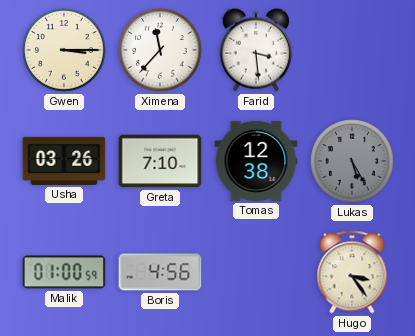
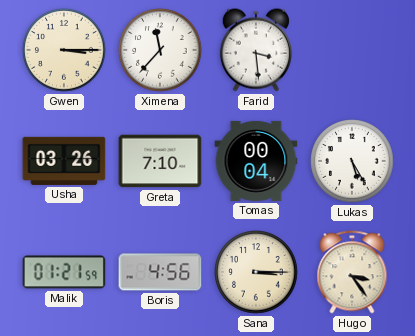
Tomas: 12:38 -> 00:04 (256, 161)
Lukas dial: grey -> white (352, 161)
Malik: 01:00 -> 01:21 (64, 272)
Sana: none -> 3:15 (256, 272)
